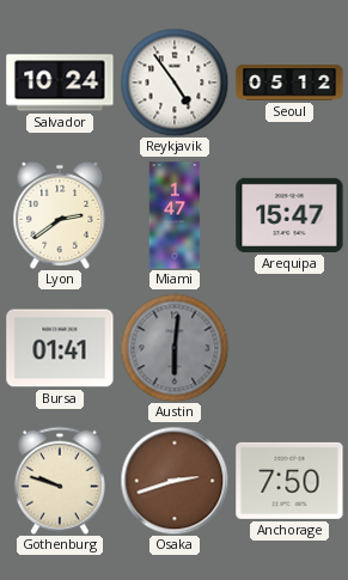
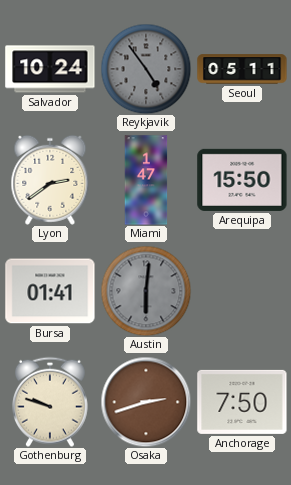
Reykjavik dial: white -> grey (146, 69)
Seoul: 05:12 -> 05:11 (242, 69)
Arequipa: 15:47 -> 15:50 (242, 180)
